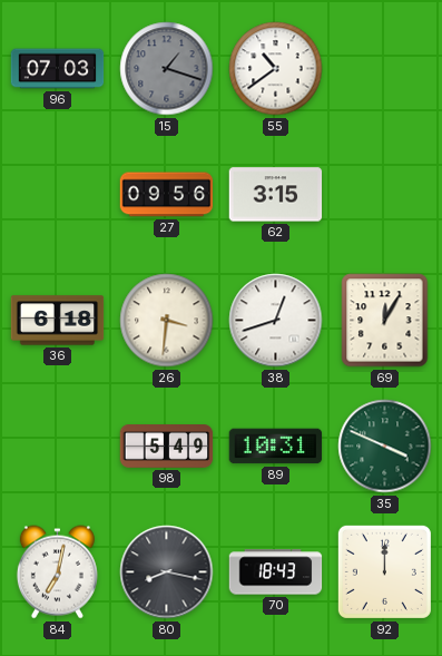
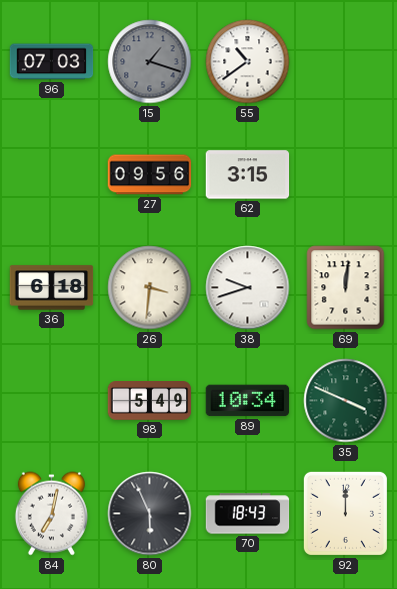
38: 12:42 -> 9:42 (248, 288)
69: 12:05 -> 12:01 (346, 288)
89: 10:31 -> 10:34 (248, 401)
80: 8:17 -> 5:56 (150, 514)
